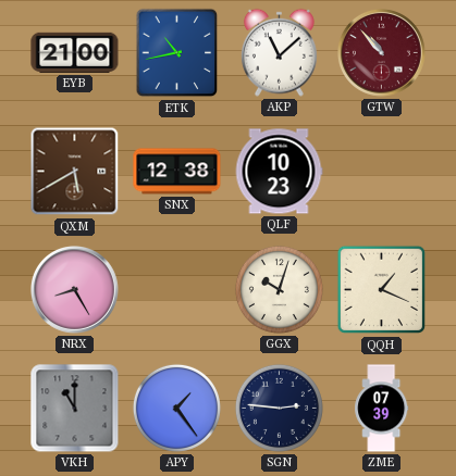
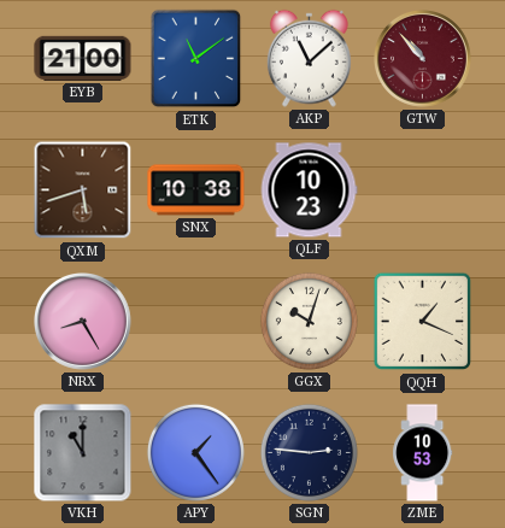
ETK: 10:43 -> 11:09 (196, 59)
QXM: 5:40 -> 5:42 (83, 190)
SNX: 12:38 -> 10:38 (196, 190)
ZME: 07:39 -> 10:53 (423, 453)
